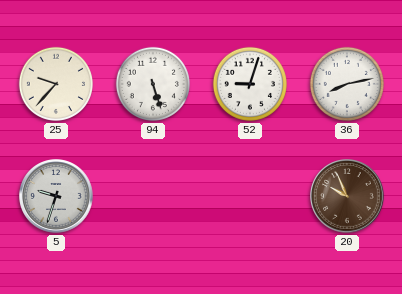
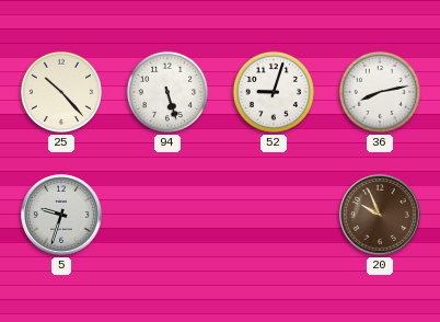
25: 9:37 -> 10:23 (61, 92)
